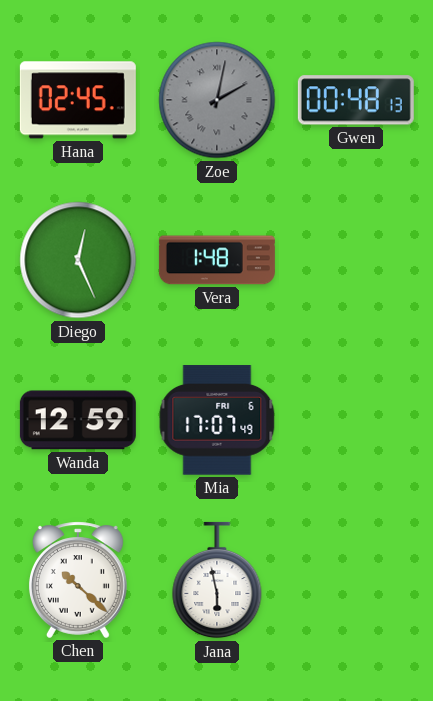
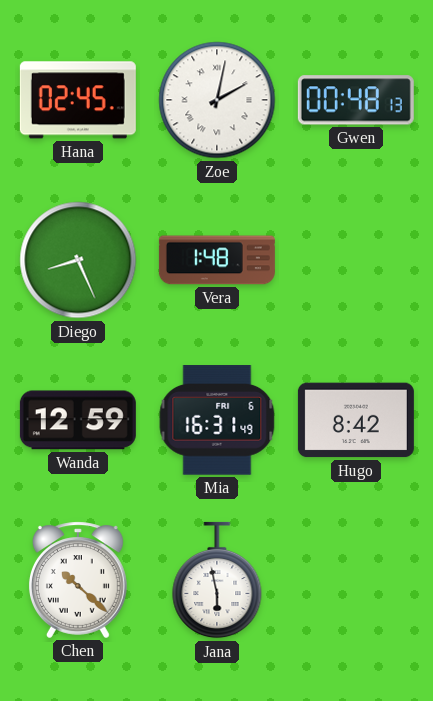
Zoe dial: grey -> white (217, 100)
Diego: 12:26 -> 8:26 (78, 260)
Mia: 17:07 -> 16:31 (217, 420)
Hugo: none -> 8:42 (356, 420)
